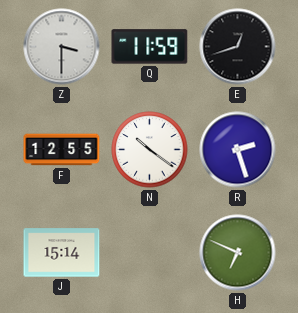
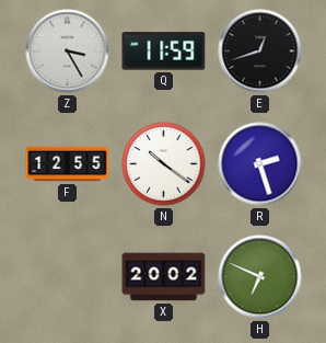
Z: 3:30 -> 3:25 (68, 52)
J: 15:14 -> none (62, 253)
X: none -> 20:02 (164, 277)
